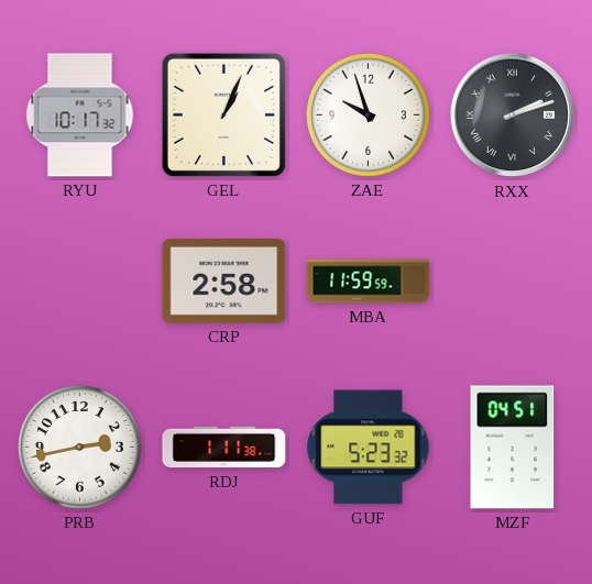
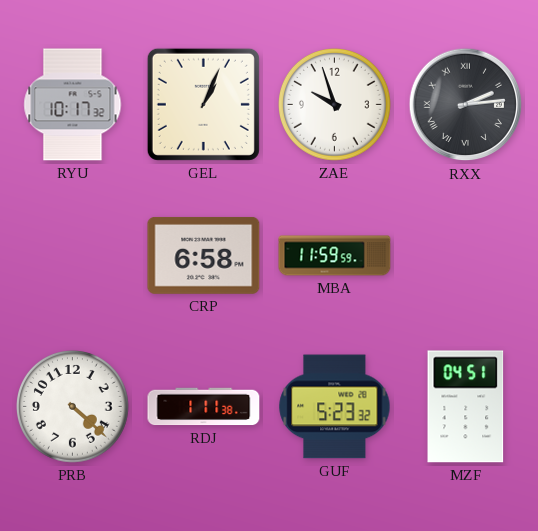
RXX: 2:12 -> 2:14 (466, 105)
CRP: 2:58 -> 6:58 (204, 255)
PRB: 2:43 -> 4:22 (73, 407)
